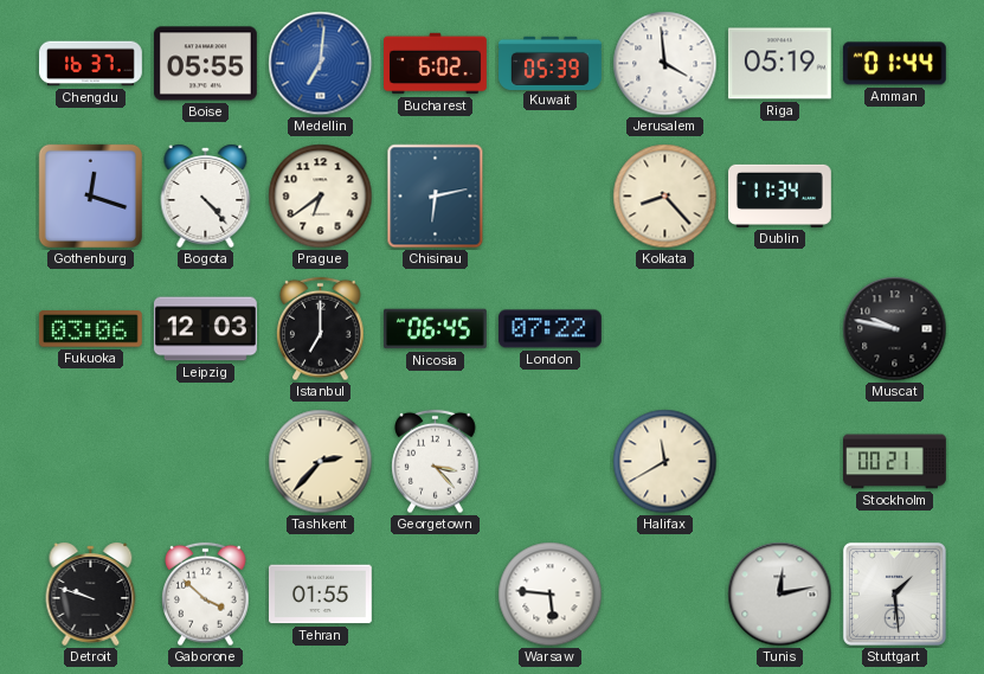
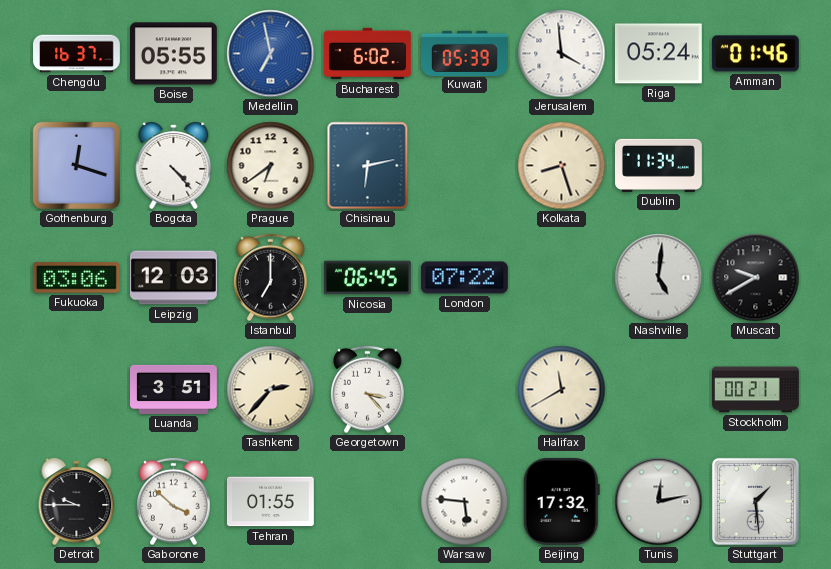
Medellin: 7:01 -> 6:58 (271, 54)
Riga: 05:19 -> 05:24 (658, 54)
Amman: 01:44 -> 01:46 (755, 54)
Kolkata: 8:23 -> 8:27 (562, 166)
Nashville: none -> 5:01 (659, 278)
Muscat: 9:47 -> 9:40 (756, 278)
Luanda: none -> 3:51 (174, 389)
Detroit: 9:48 -> 9:45 (77, 501)
Beijing: none -> 17:32 (561, 501)
